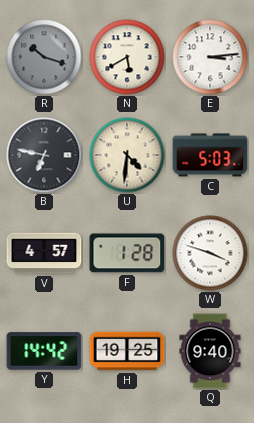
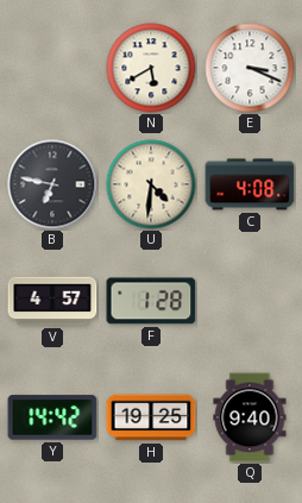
R: 10:18 -> none (44, 57)
E: 3:14 -> 3:19 (250, 68)
C: 5:03 -> 4:08 (250, 184)
W: 3:48 -> none (210, 253)
